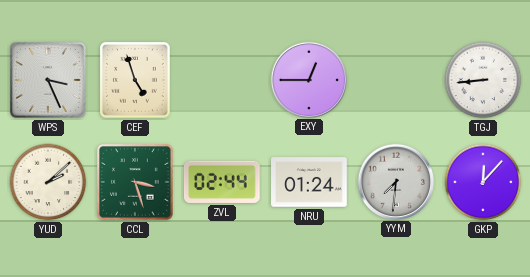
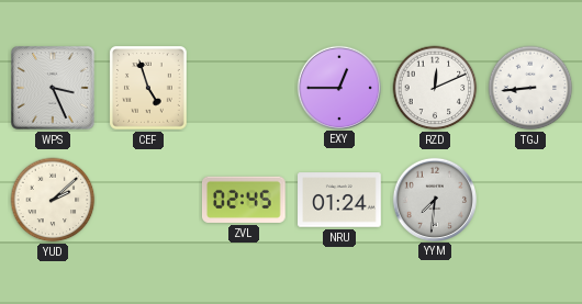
RZD: none -> 12:11 (435, 88)
CCL: 3:27 -> none (136, 183)
ZVL: 02:44 -> 02:45 (245, 200)
GKP: 12:07 -> none (483, 182)
